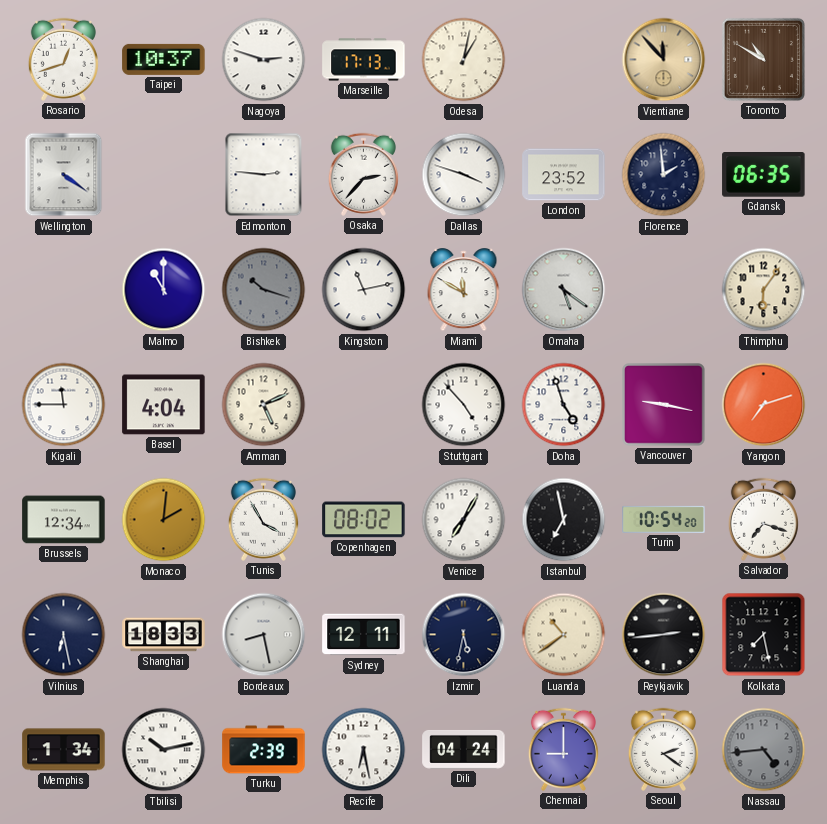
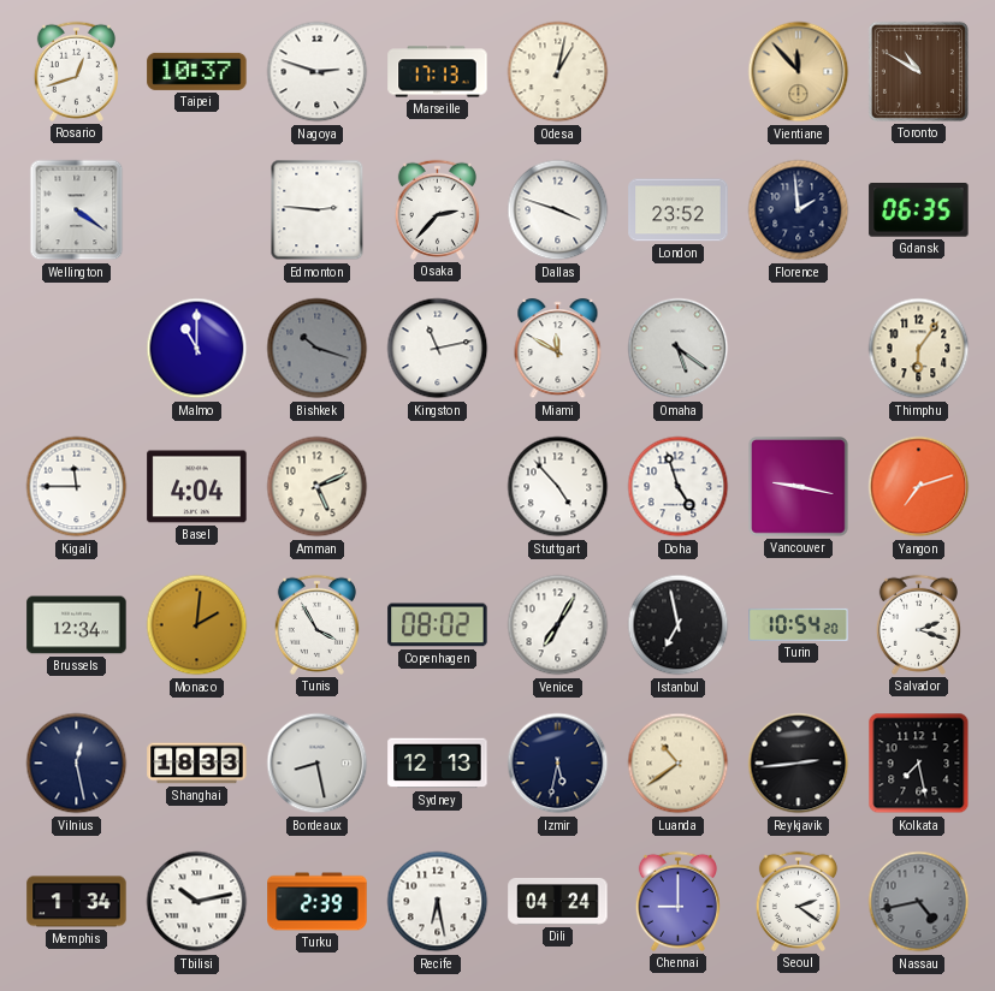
Salvador: 7:18 -> 2:18 (918, 624)
Vilnius: 6:28 -> 12:28 (77, 764)
Sydney: 12:11 -> 12:13 (438, 764)
Nassau: 4:44 -> 4:43 (919, 902)
